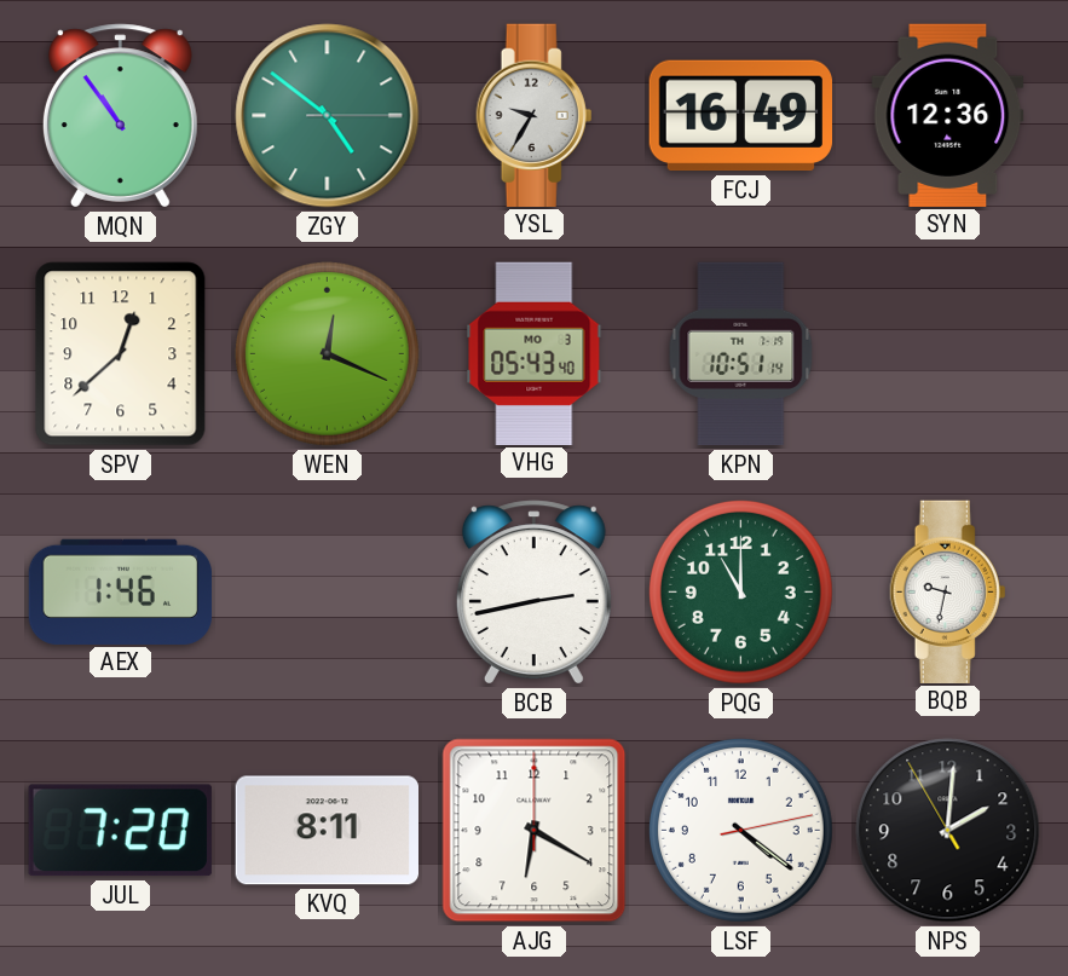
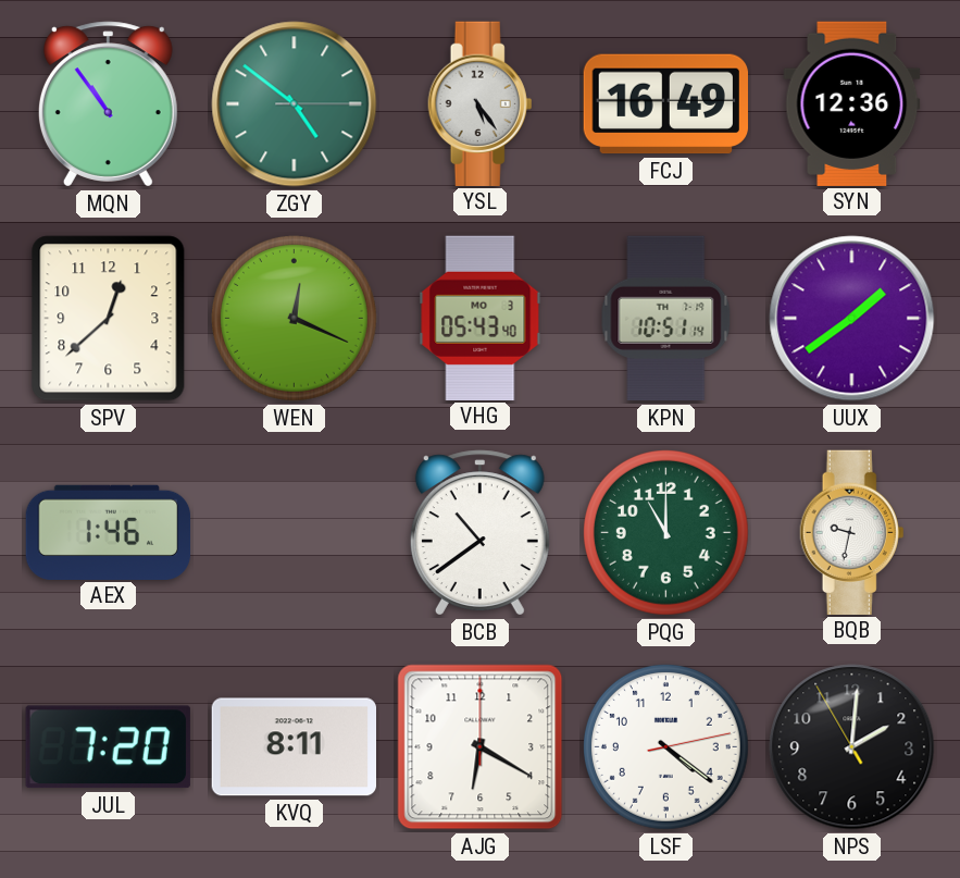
YSL: 9:35 -> 5:24 (481, 103)
UUX: none -> 1:39 (852, 319)
BCB: 2:43 -> 10:39 (479, 533)
